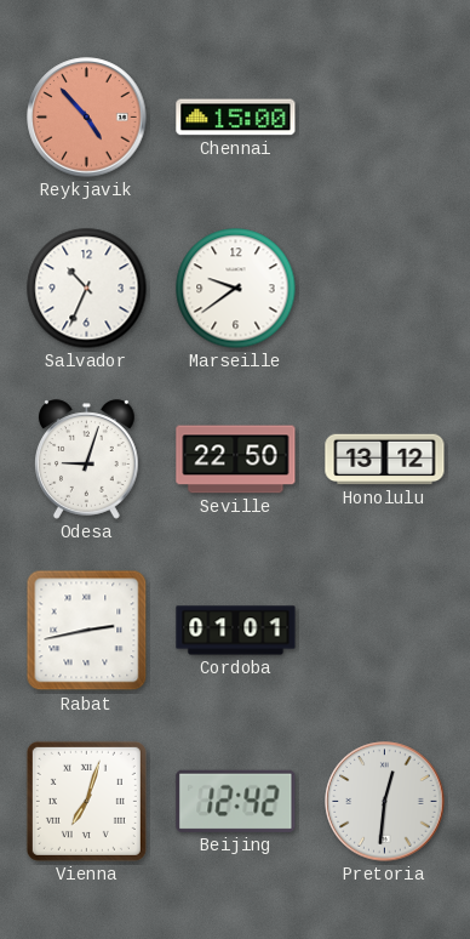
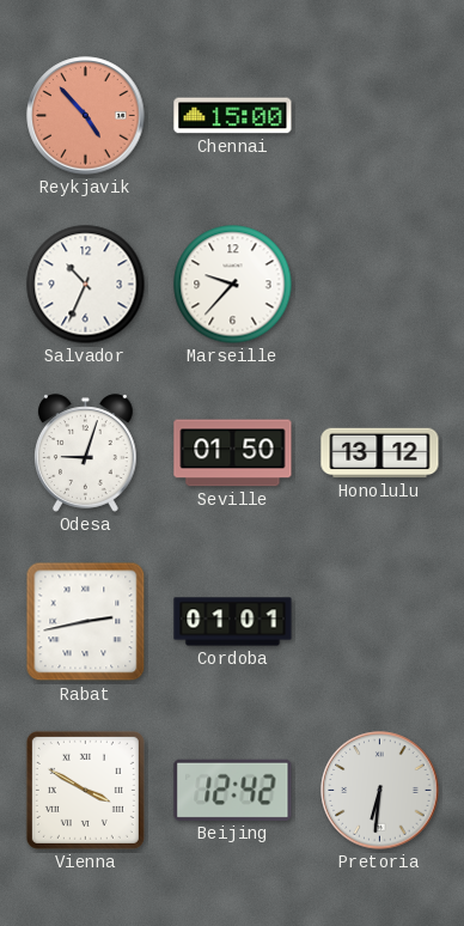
Marseille: 9:39 -> 9:37 (233, 285)
Seville: 22:50 -> 01:50 (233, 453)
Vienna: 7:03 -> 3:50 (85, 790)
Pretoria: 12:31 -> 6:31 (380, 791)
